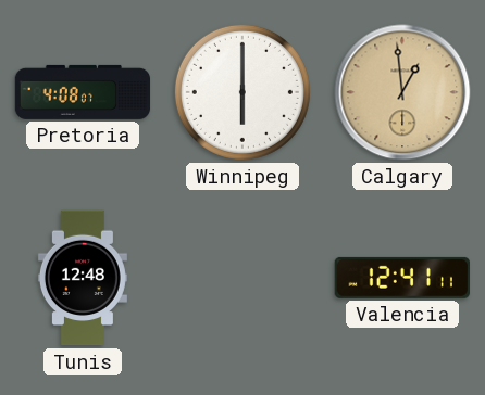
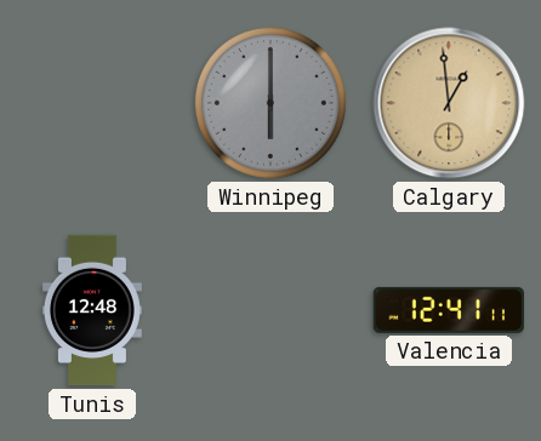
Pretoria: 4:08 -> none (83, 92)
Winnipeg dial: white -> grey (270, 103)
